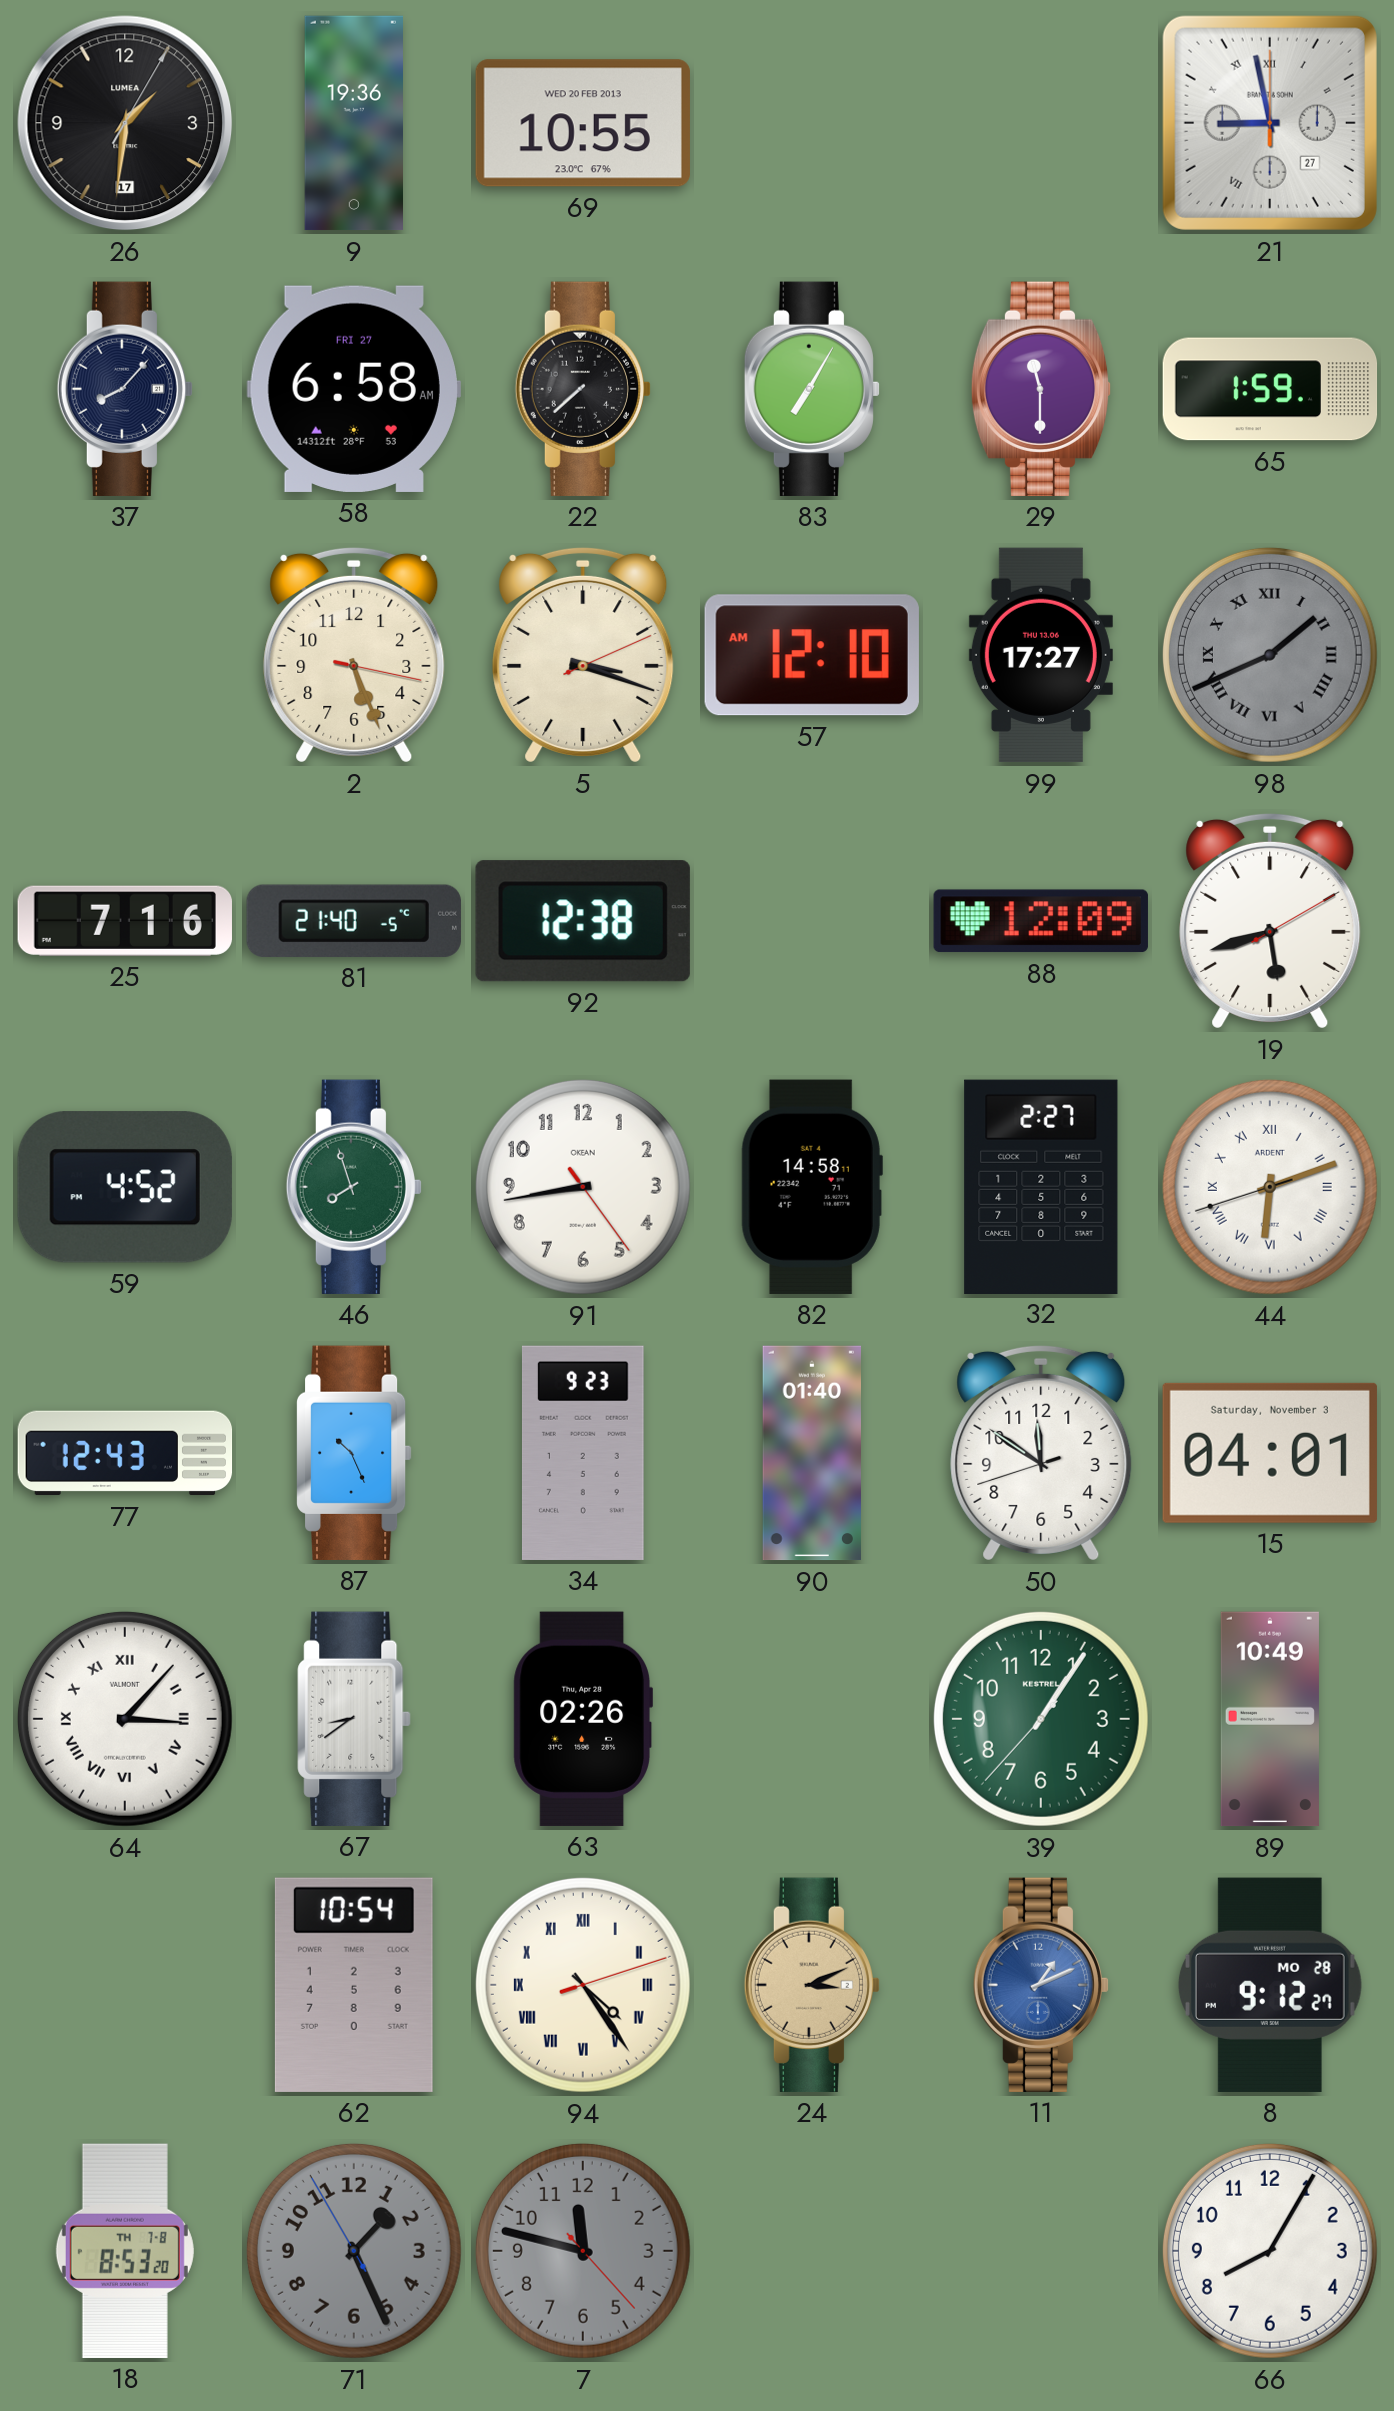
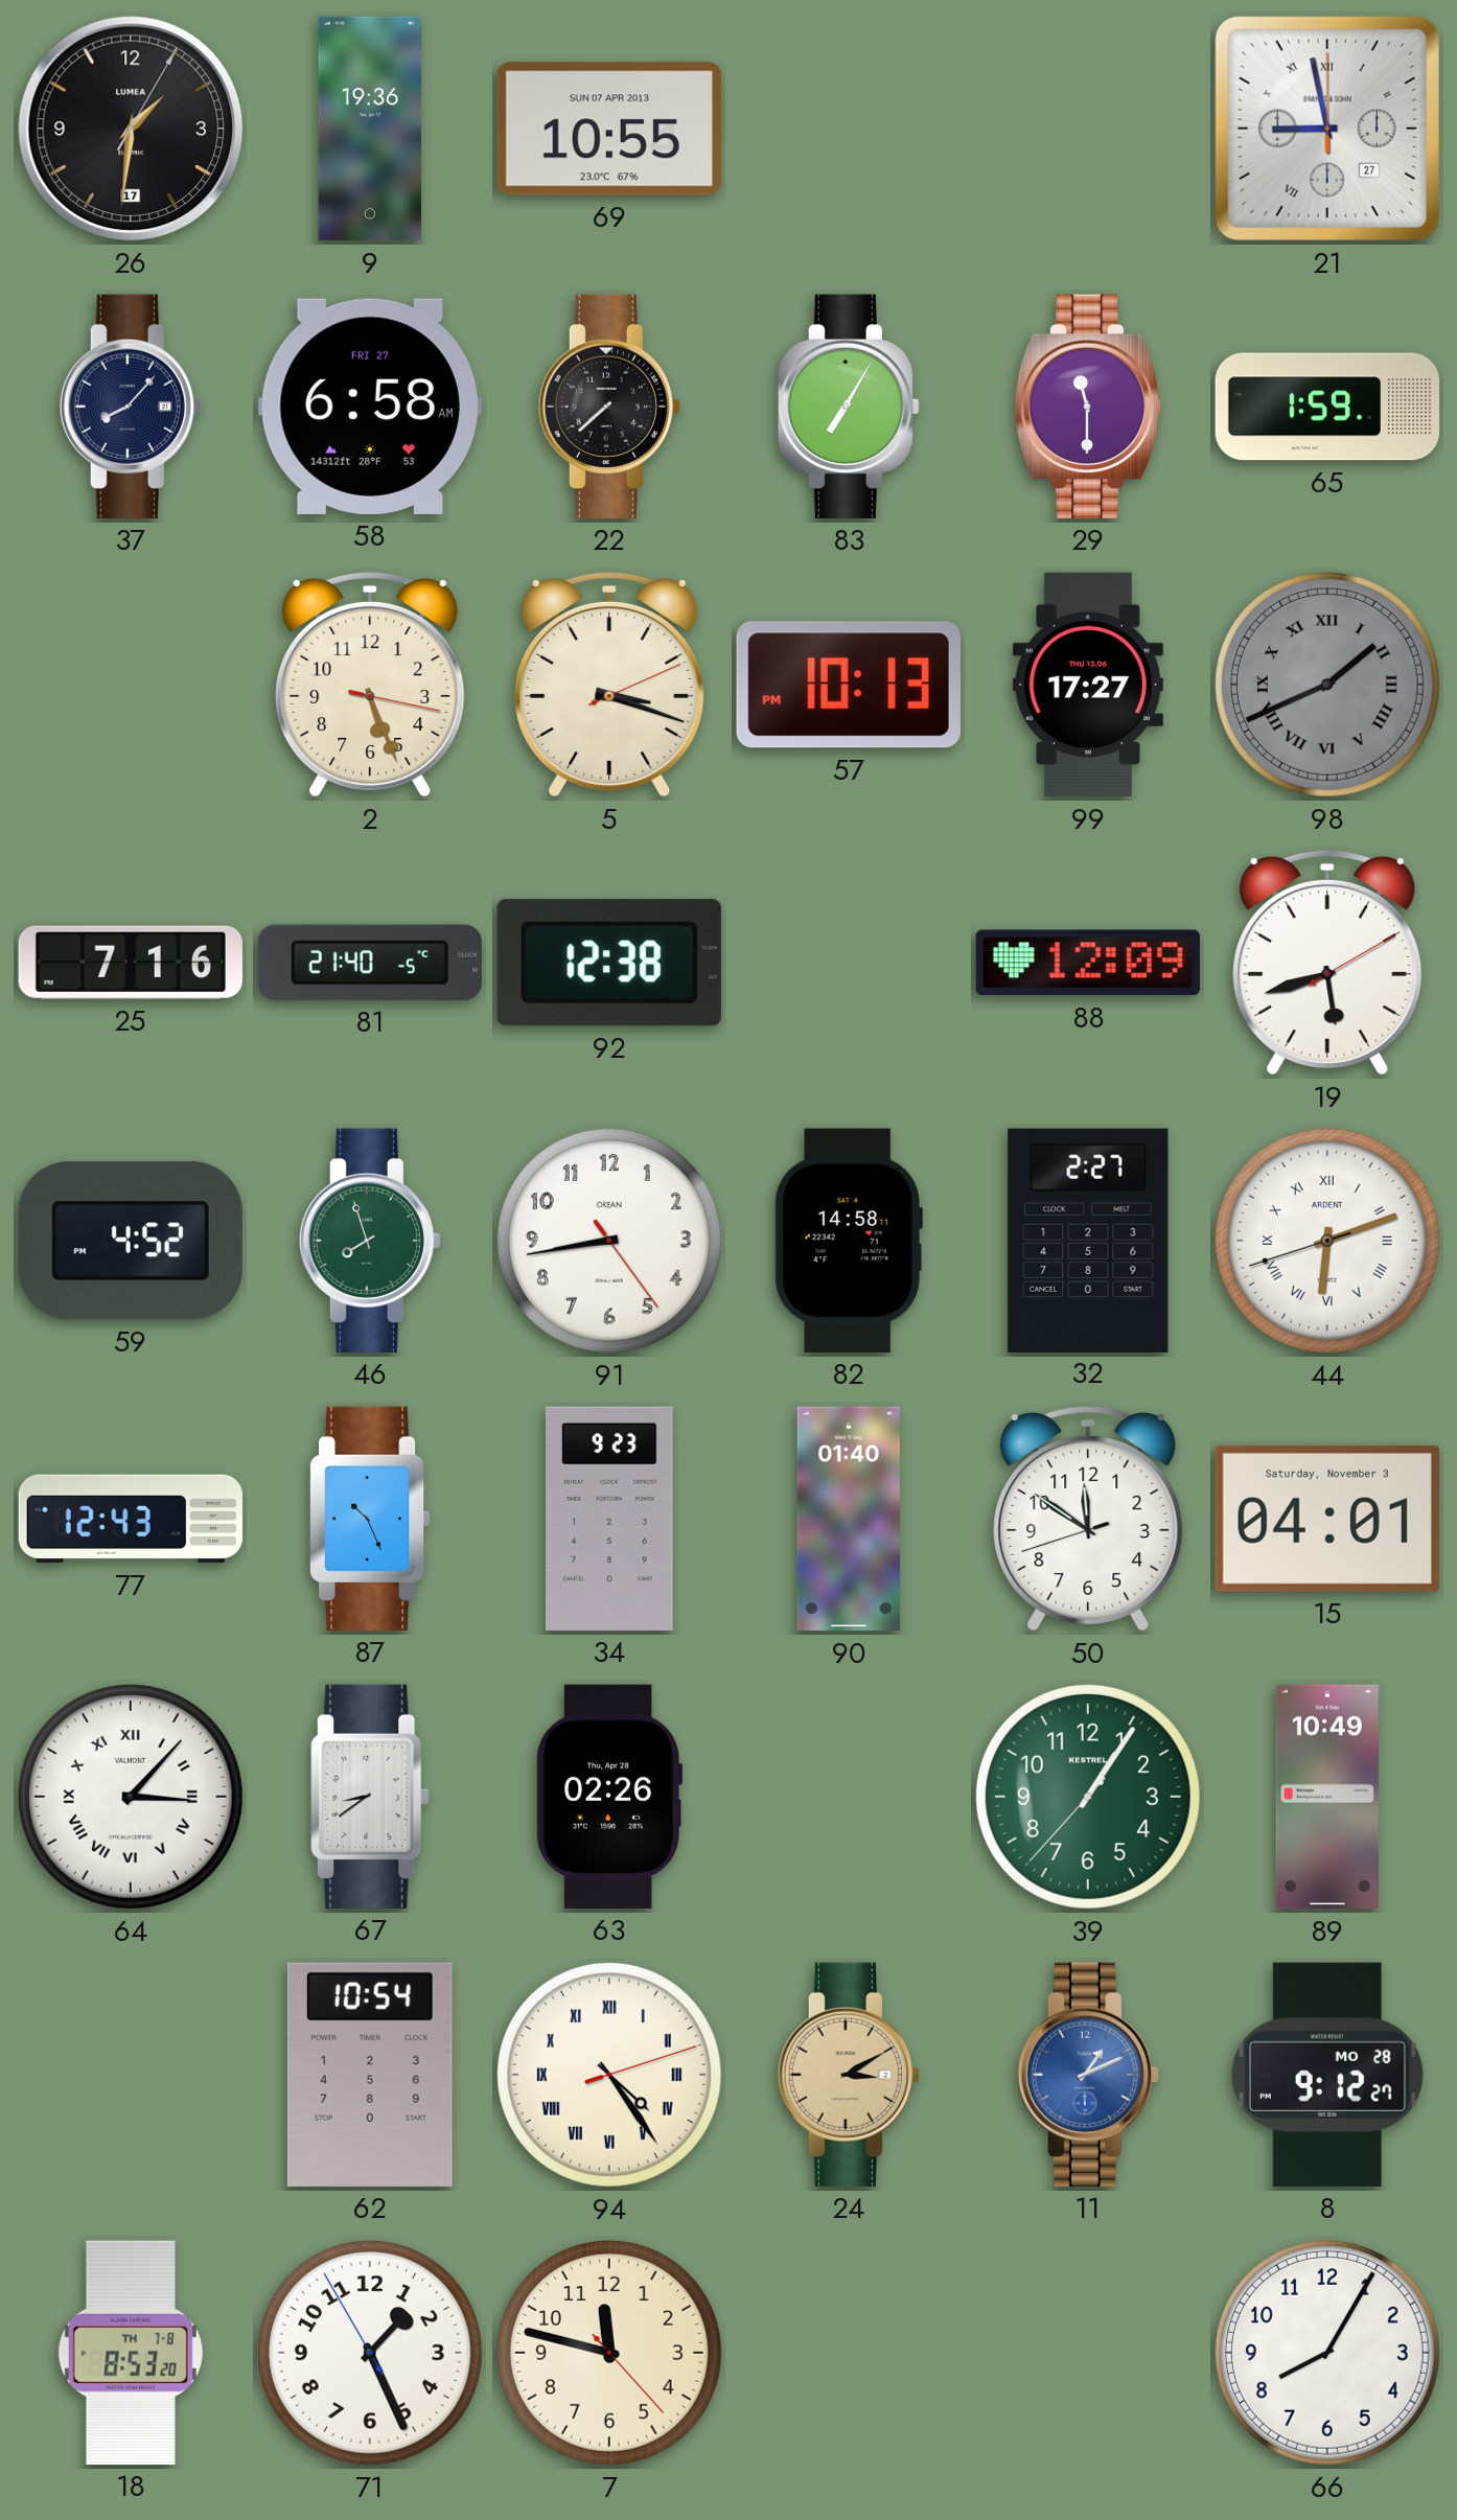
69 date: WED 20 FEB 2013 -> SUN 07 APR 2013 (609, 129)
57: 12:10 -> 10:13 (849, 685)
24: 3:11 -> 3:10 (849, 2075)
71 dial: grey -> white (370, 2353)
7 dial: grey -> cream (609, 2353)
